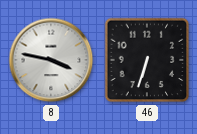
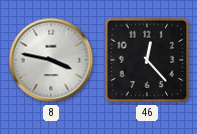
46: 6:33 -> 12:23 (147, 60)
